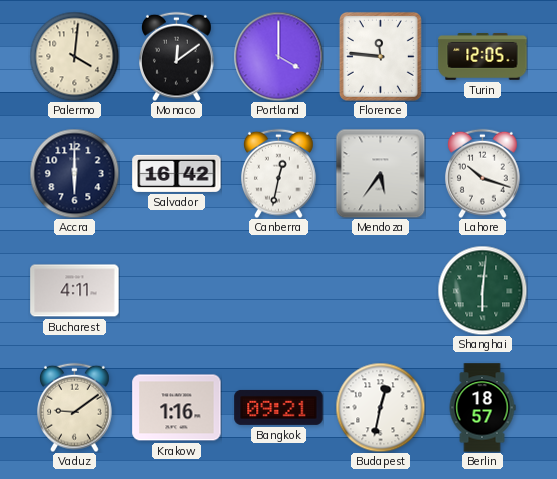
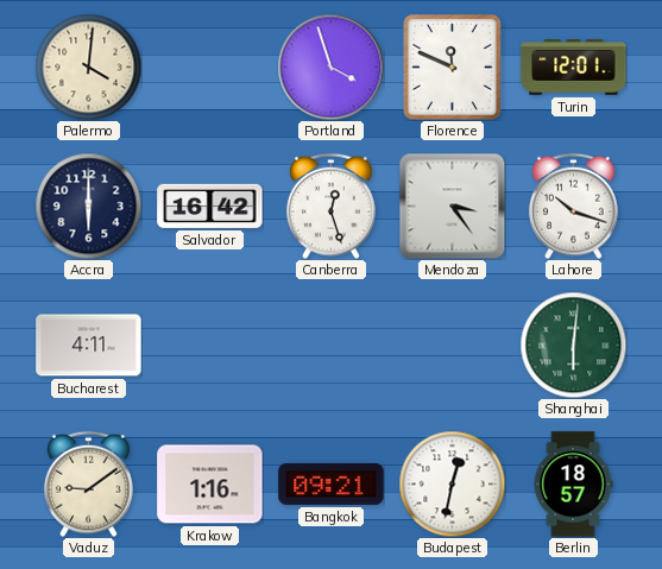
Monaco: 12:09 -> none (177, 56)
Portland: 4:00 -> 3:57 (330, 67)
Florence: 11:46 -> 11:49 (452, 67)
Turin: 12:05 -> 12:01 (574, 68)
Canberra: 12:32 -> 12:27 (332, 206)
Mendoza: 5:36 -> 3:24 (452, 206)
